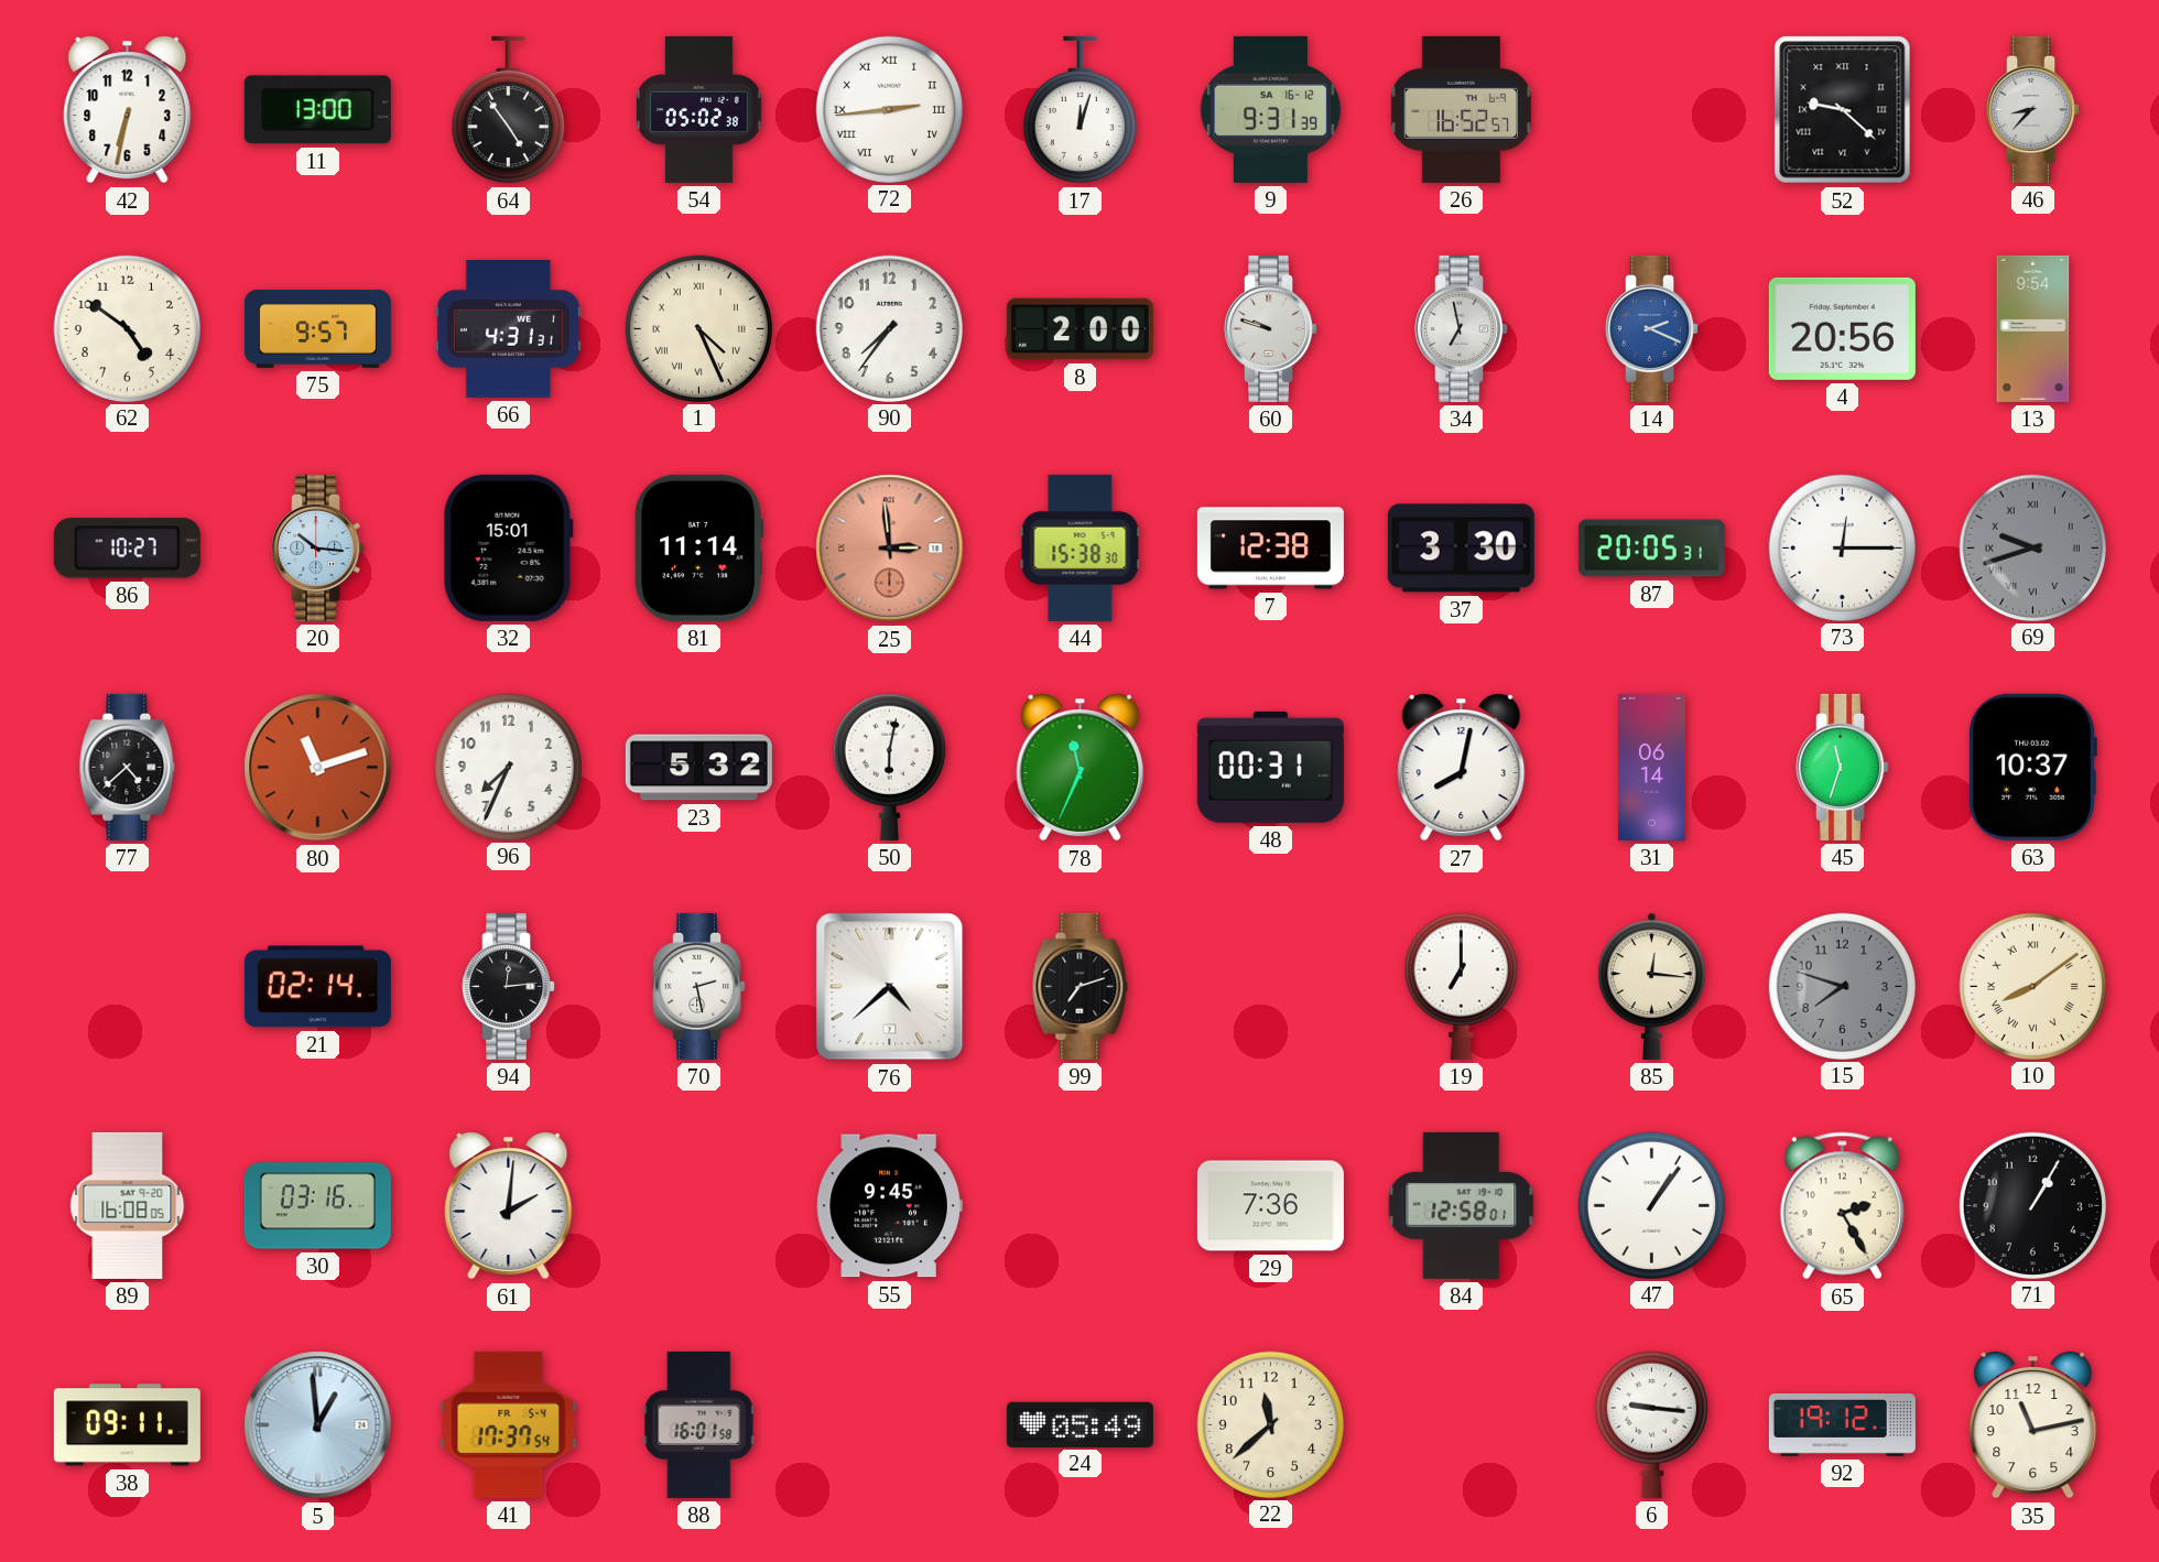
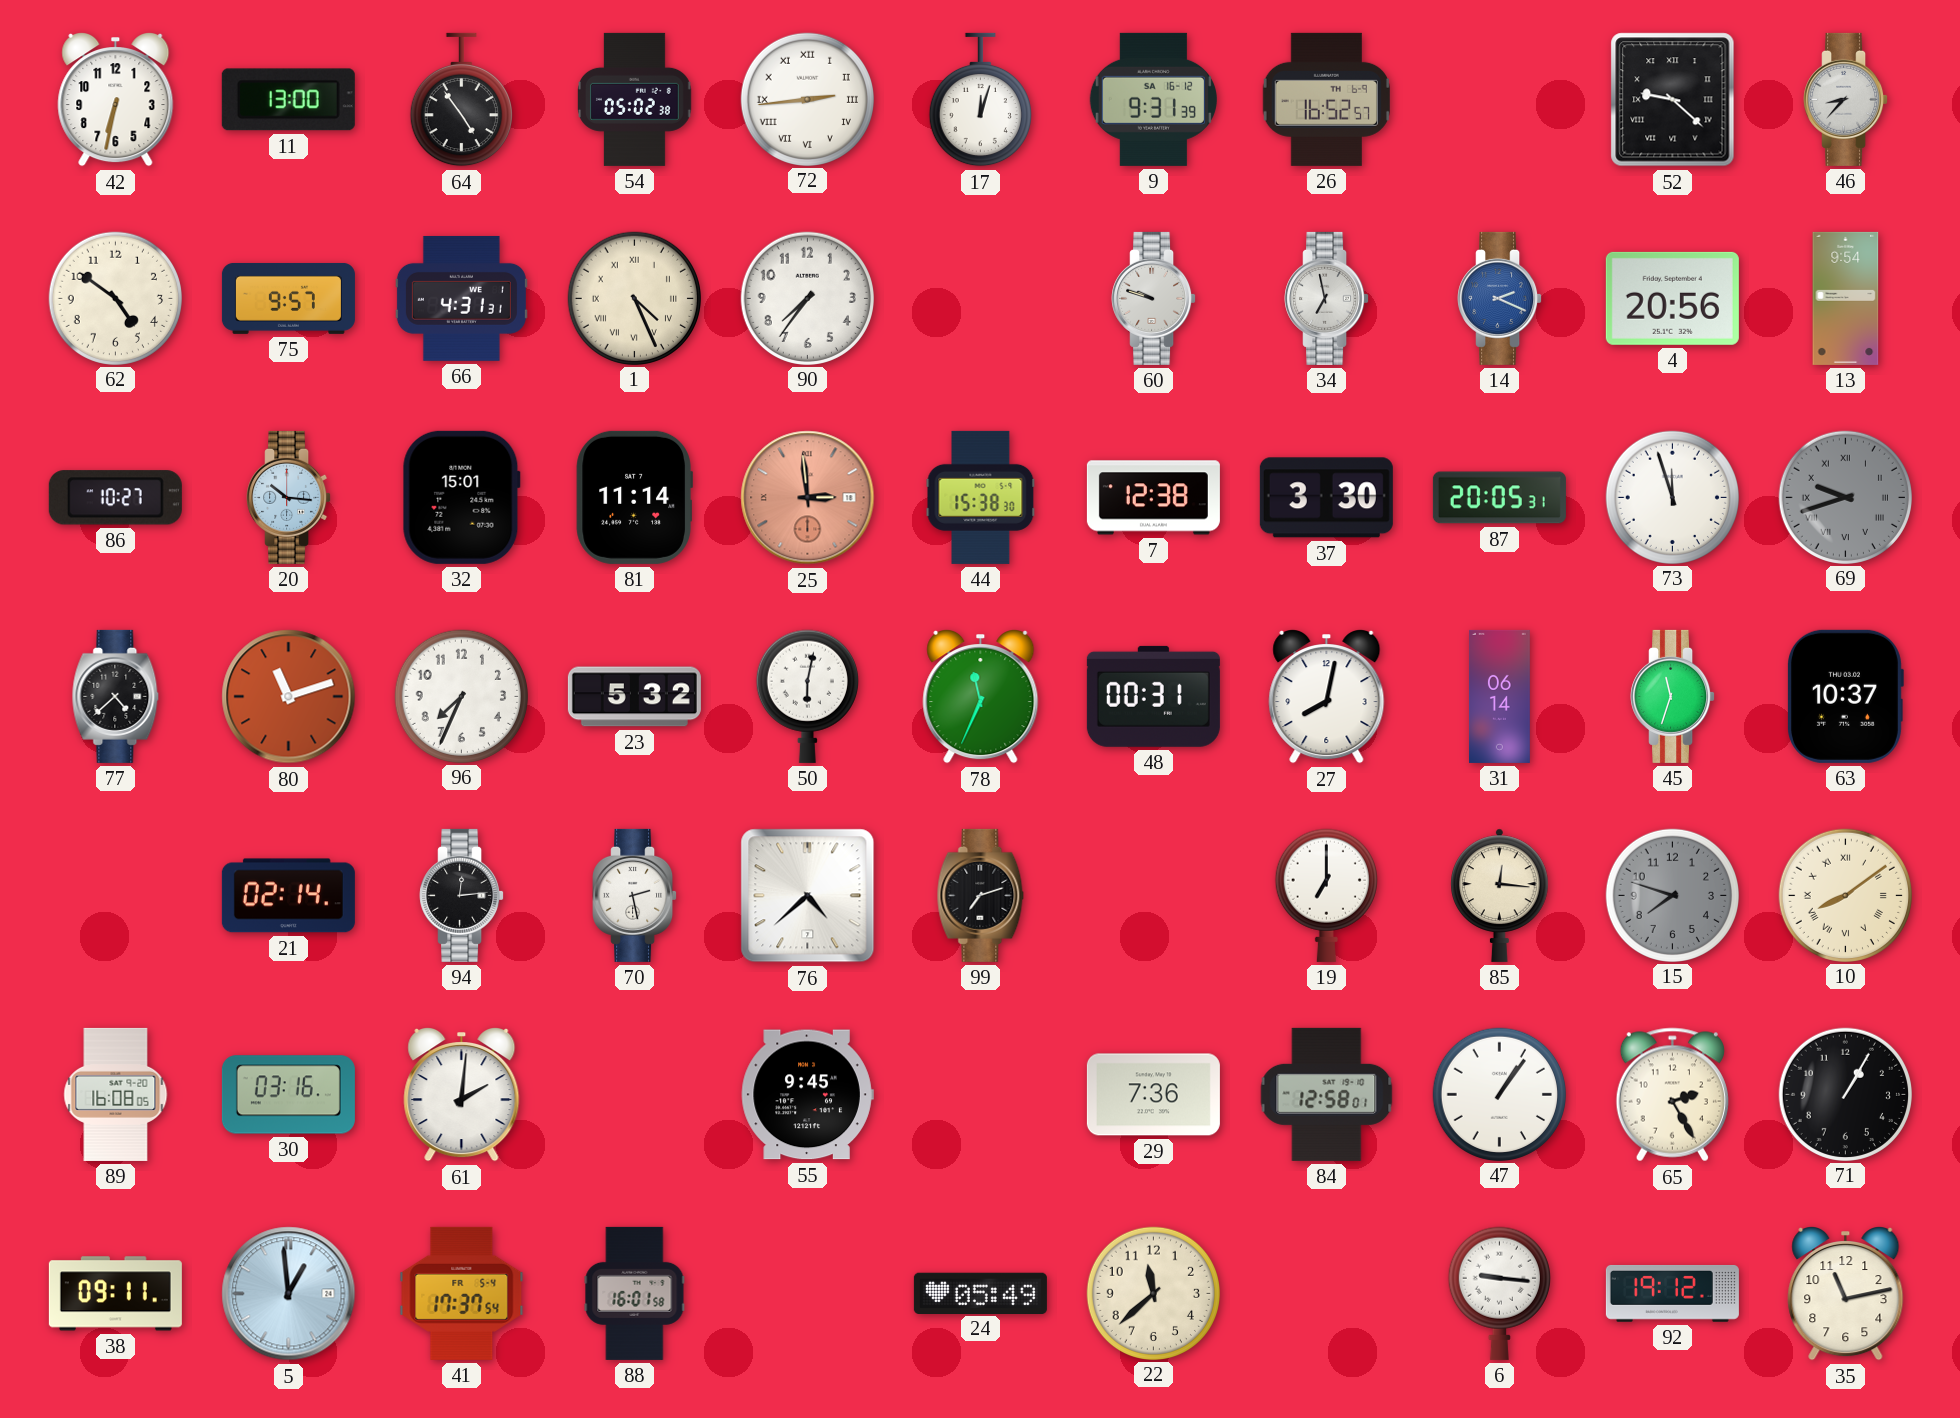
8: 2:00 -> none (1079, 329)
73: 12:15 -> 11:57 (1672, 497)
